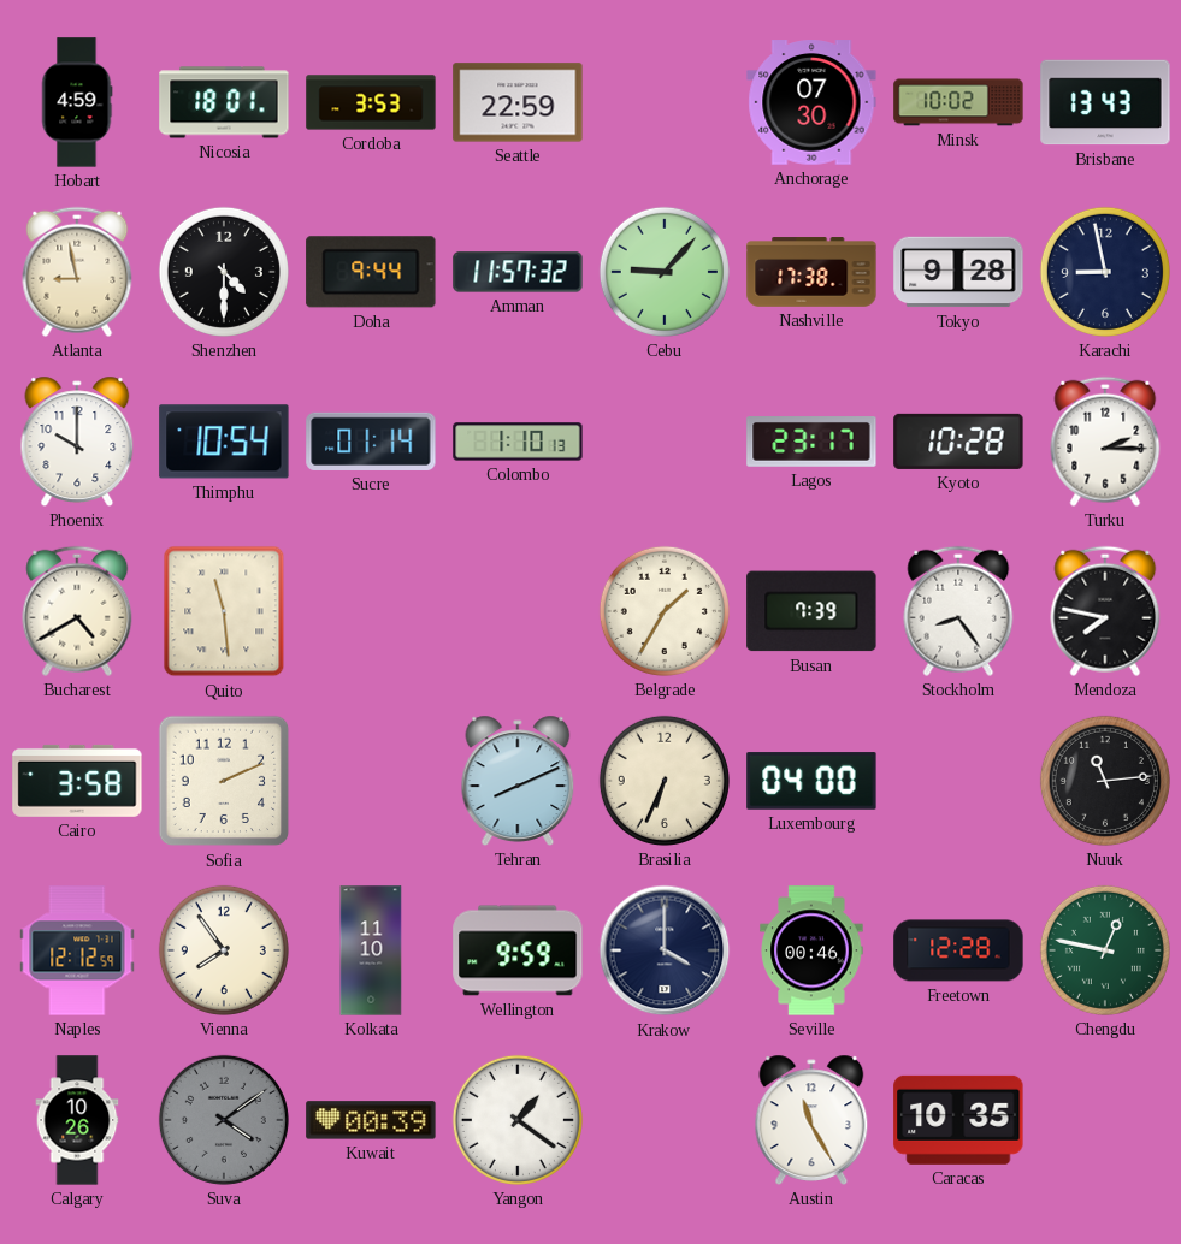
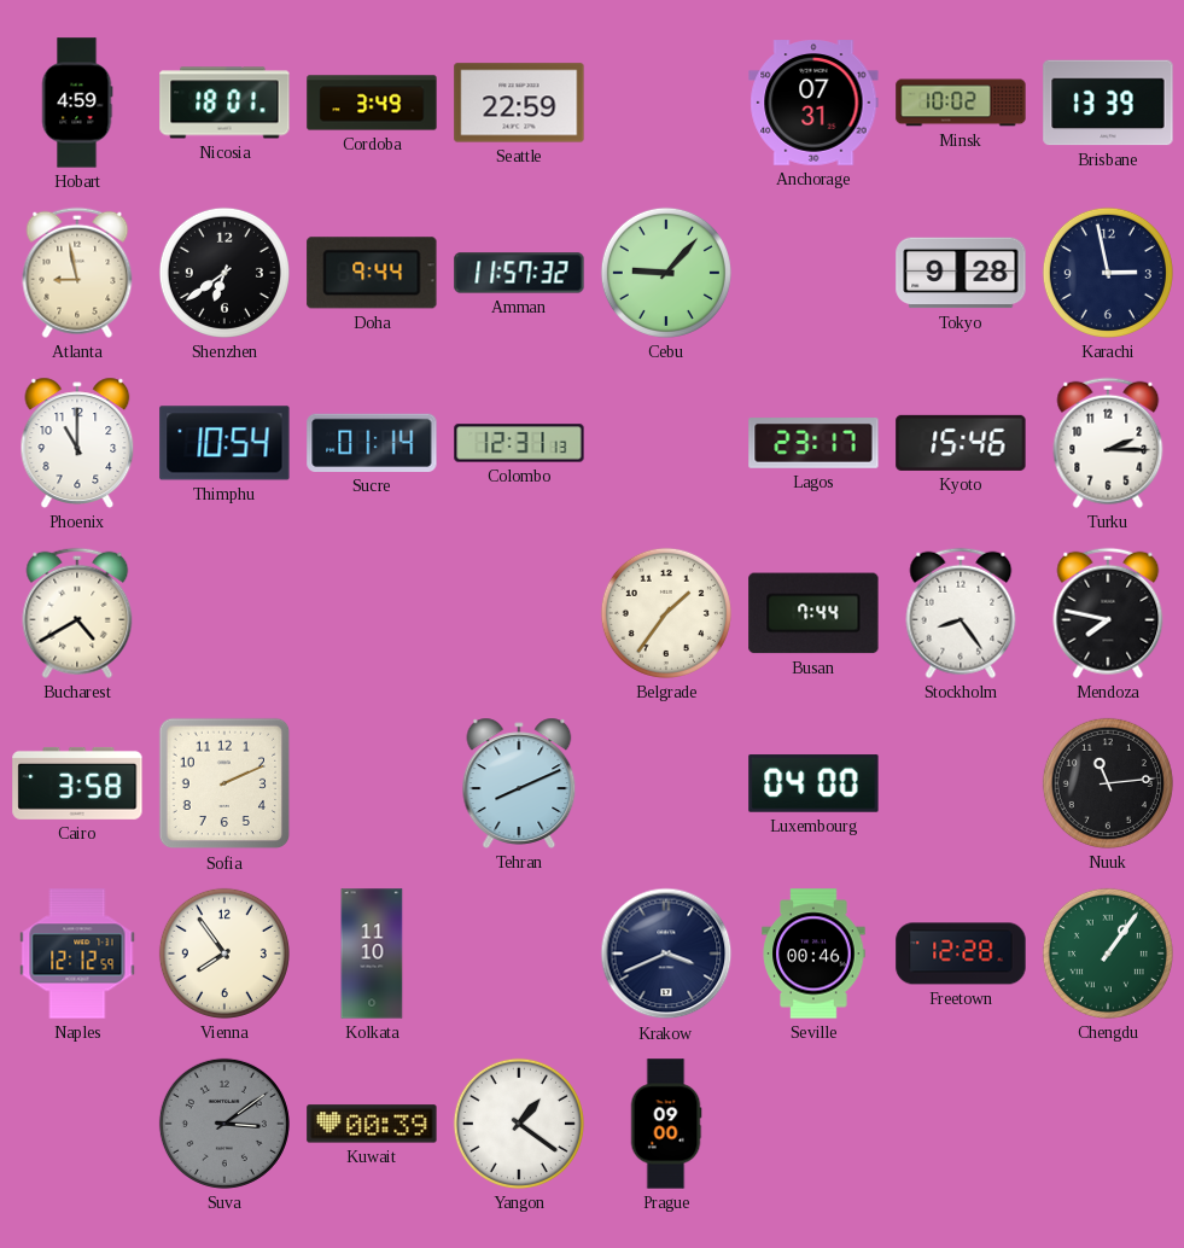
Cordoba: 3:53 -> 3:49 (372, 103)
Anchorage: 07:30 -> 07:31 (813, 103)
Brisbane: 13:43 -> 13:39 (1108, 103)
Shenzhen: 4:30 -> 6:39 (224, 273)
Nashville: 17:38 -> none (811, 272)
Karachi: 8:58 -> 2:58 (1108, 273)
Phoenix: 10:00 -> 11:00 (77, 443)
Colombo: 1:10 -> 12:31 (519, 443)
Kyoto: 10:28 -> 15:46 (961, 443)
Quito: 11:29 -> none (224, 611)
Belgrade: 1:35 -> 1:36 (666, 613)
Busan: 7:39 -> 7:44 (813, 613)
Brasilia: 6:34 -> none (665, 781)
Wellington: 9:59 -> none (518, 950)
Krakow: 4:00 -> 3:41 (666, 954)
Chengdu: 12:47 -> 1:06 (1108, 954)
Calgary: 10:26 -> none (77, 1120)
Suva: 4:09 -> 3:09 (224, 1124)
Prague: none -> 09:00 (666, 1124)
Austin: 11:25 -> none (811, 1120)
Caracas: 10:35 -> none (958, 1120)
